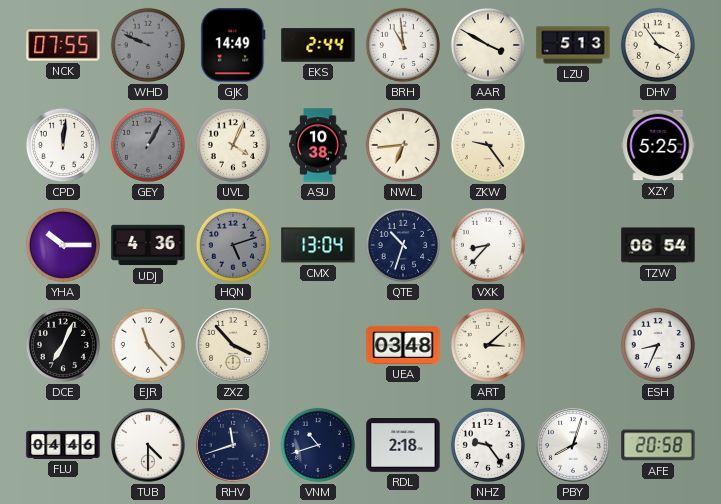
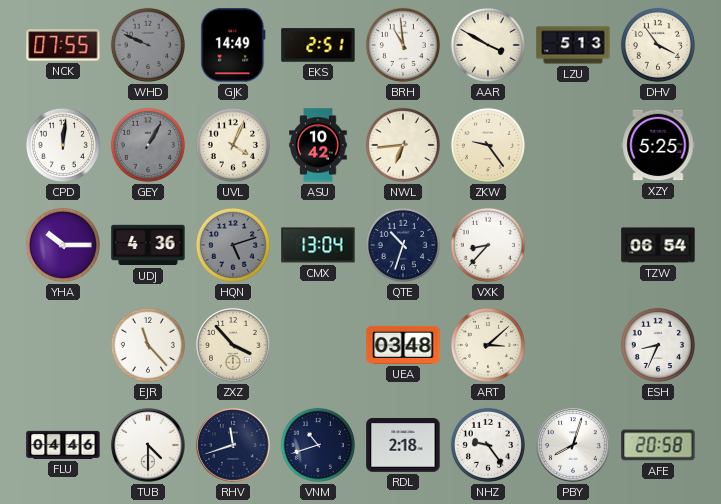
EKS: 2:44 -> 2:51 (318, 45)
ASU: 10:38 -> 10:42 (318, 145)
DCE: 7:04 -> none (63, 345)
